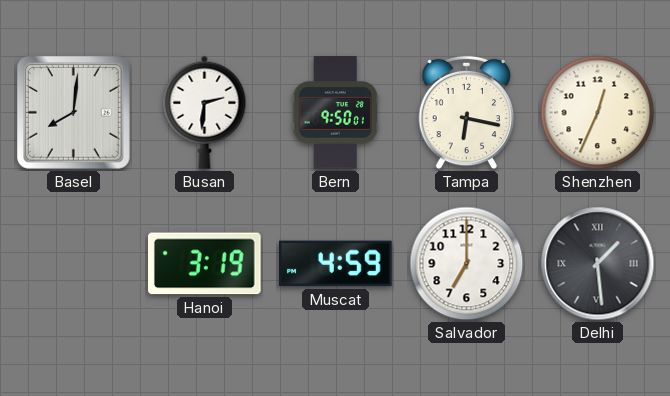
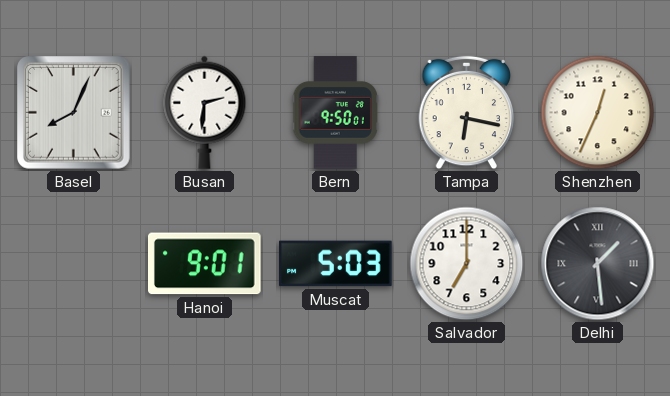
Basel: 8:01 -> 8:04 (74, 113)
Hanoi: 3:19 -> 9:01 (205, 264)
Muscat: 4:59 -> 5:03 (336, 264)
